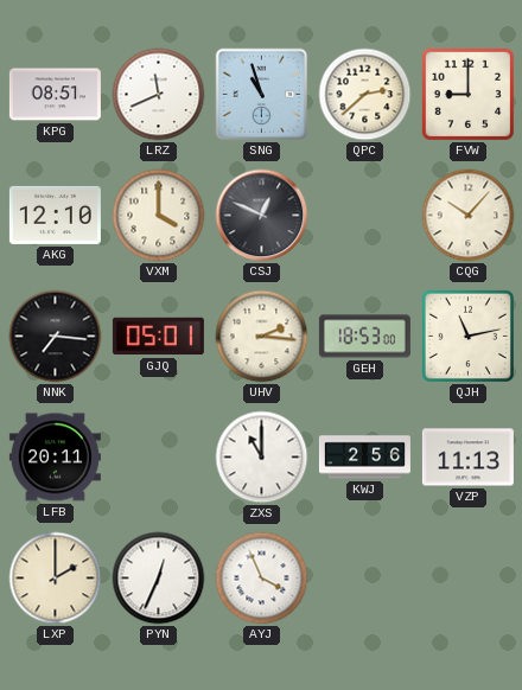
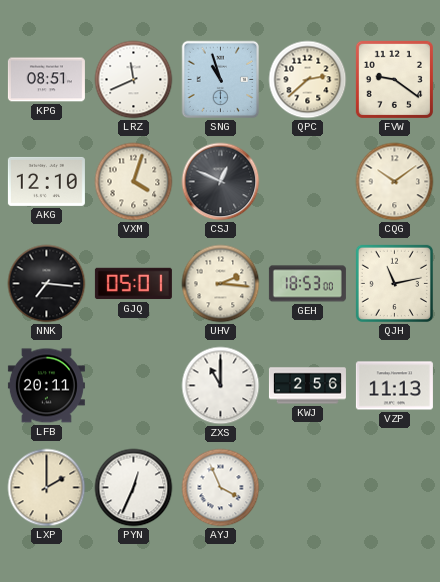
FVW: 9:00 -> 9:21 (394, 79)
VXM: 4:00 -> 4:03 (134, 182)
CQG: 10:07 -> 10:09 (395, 182)
